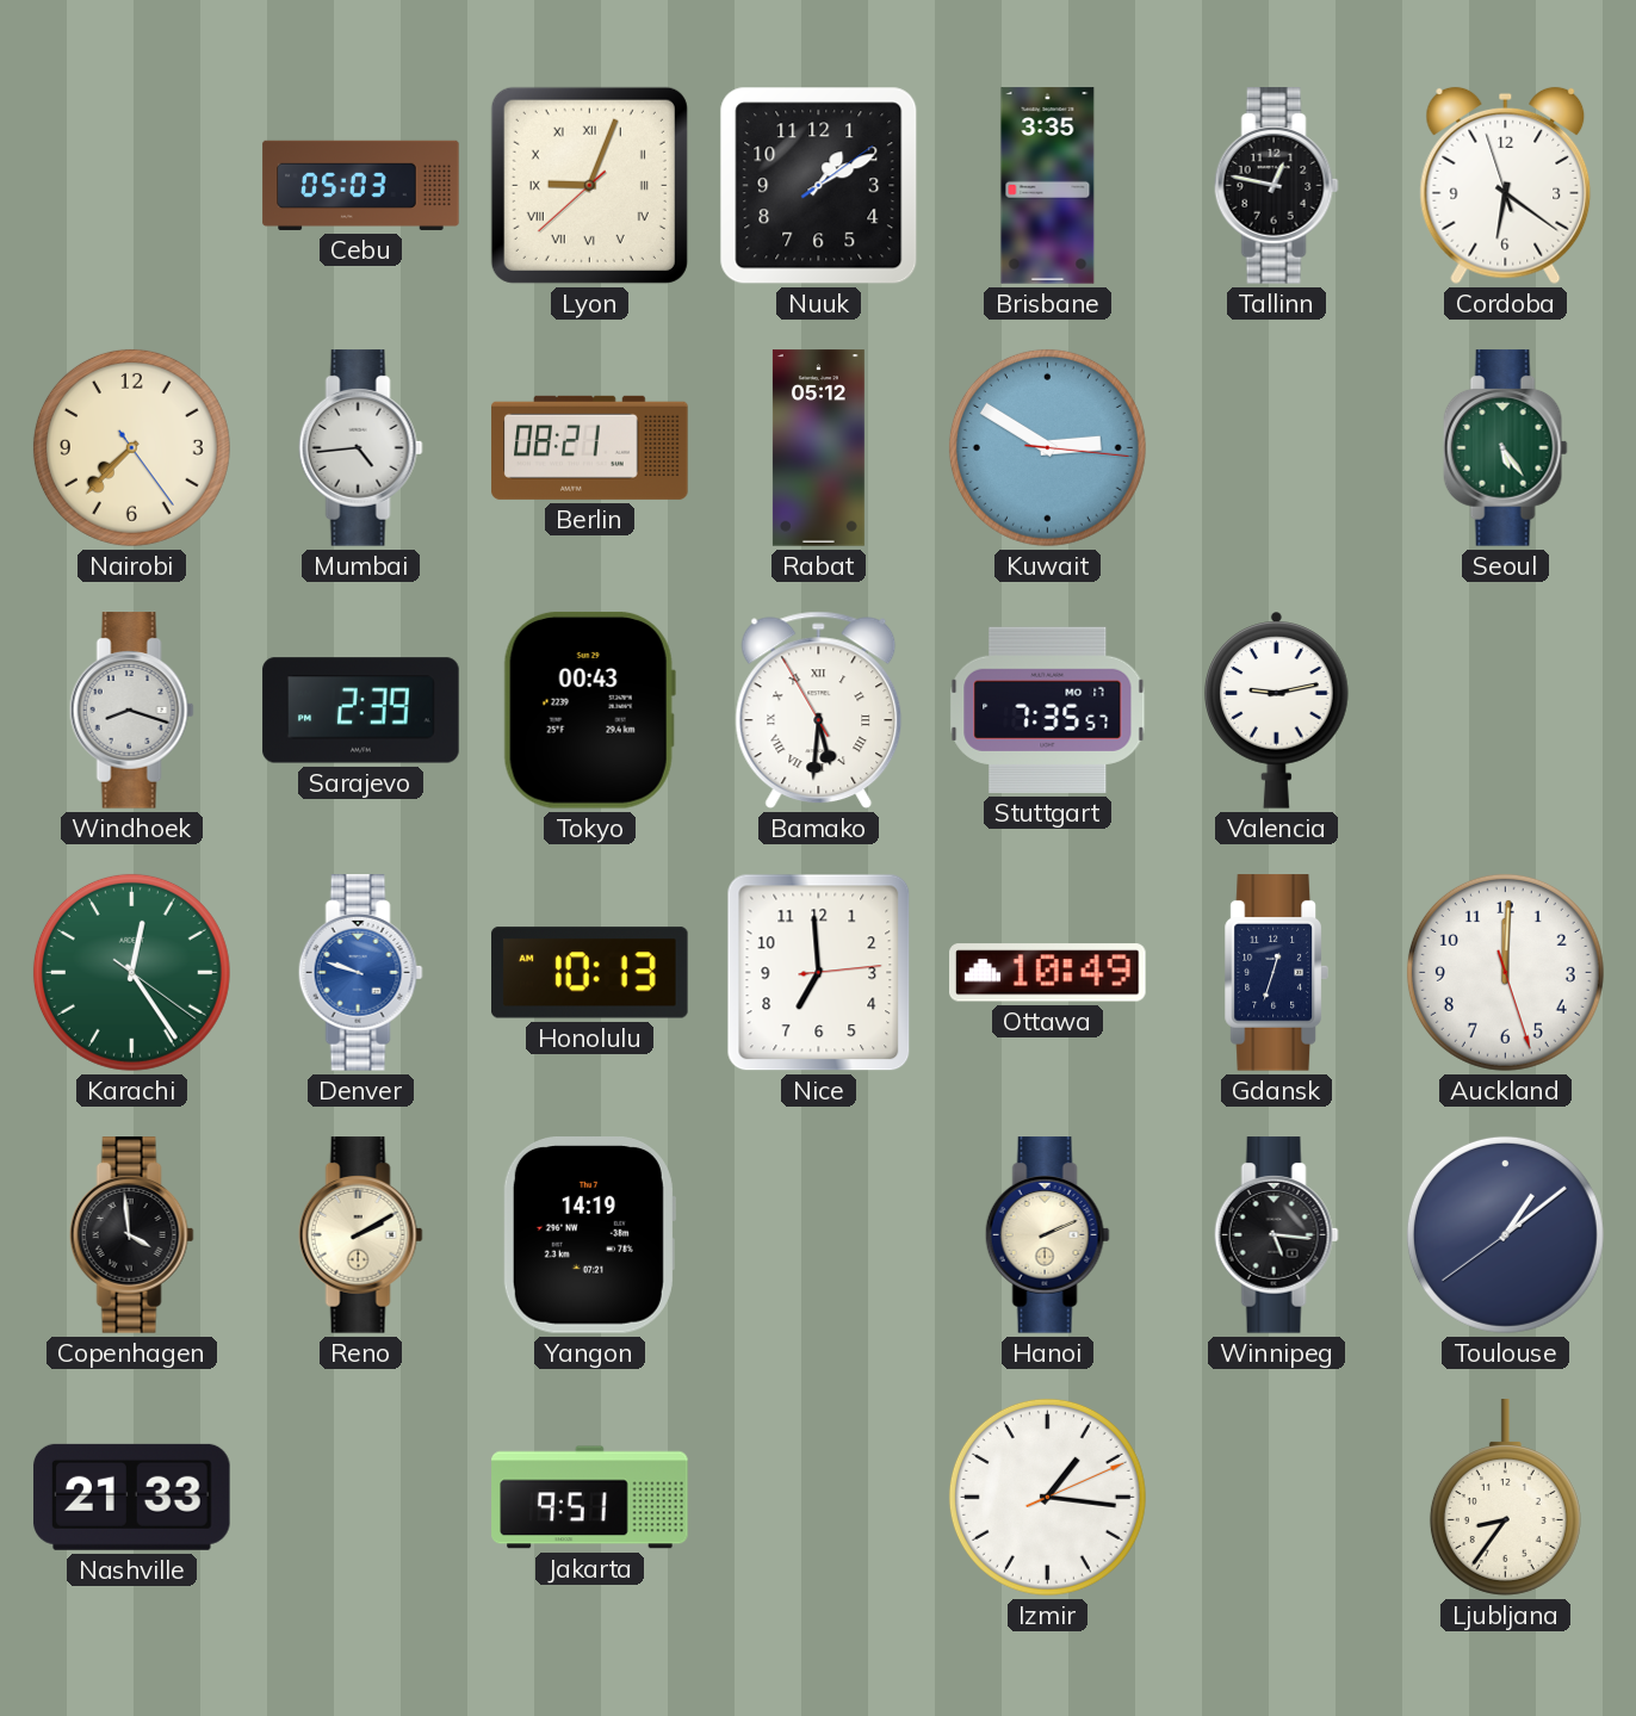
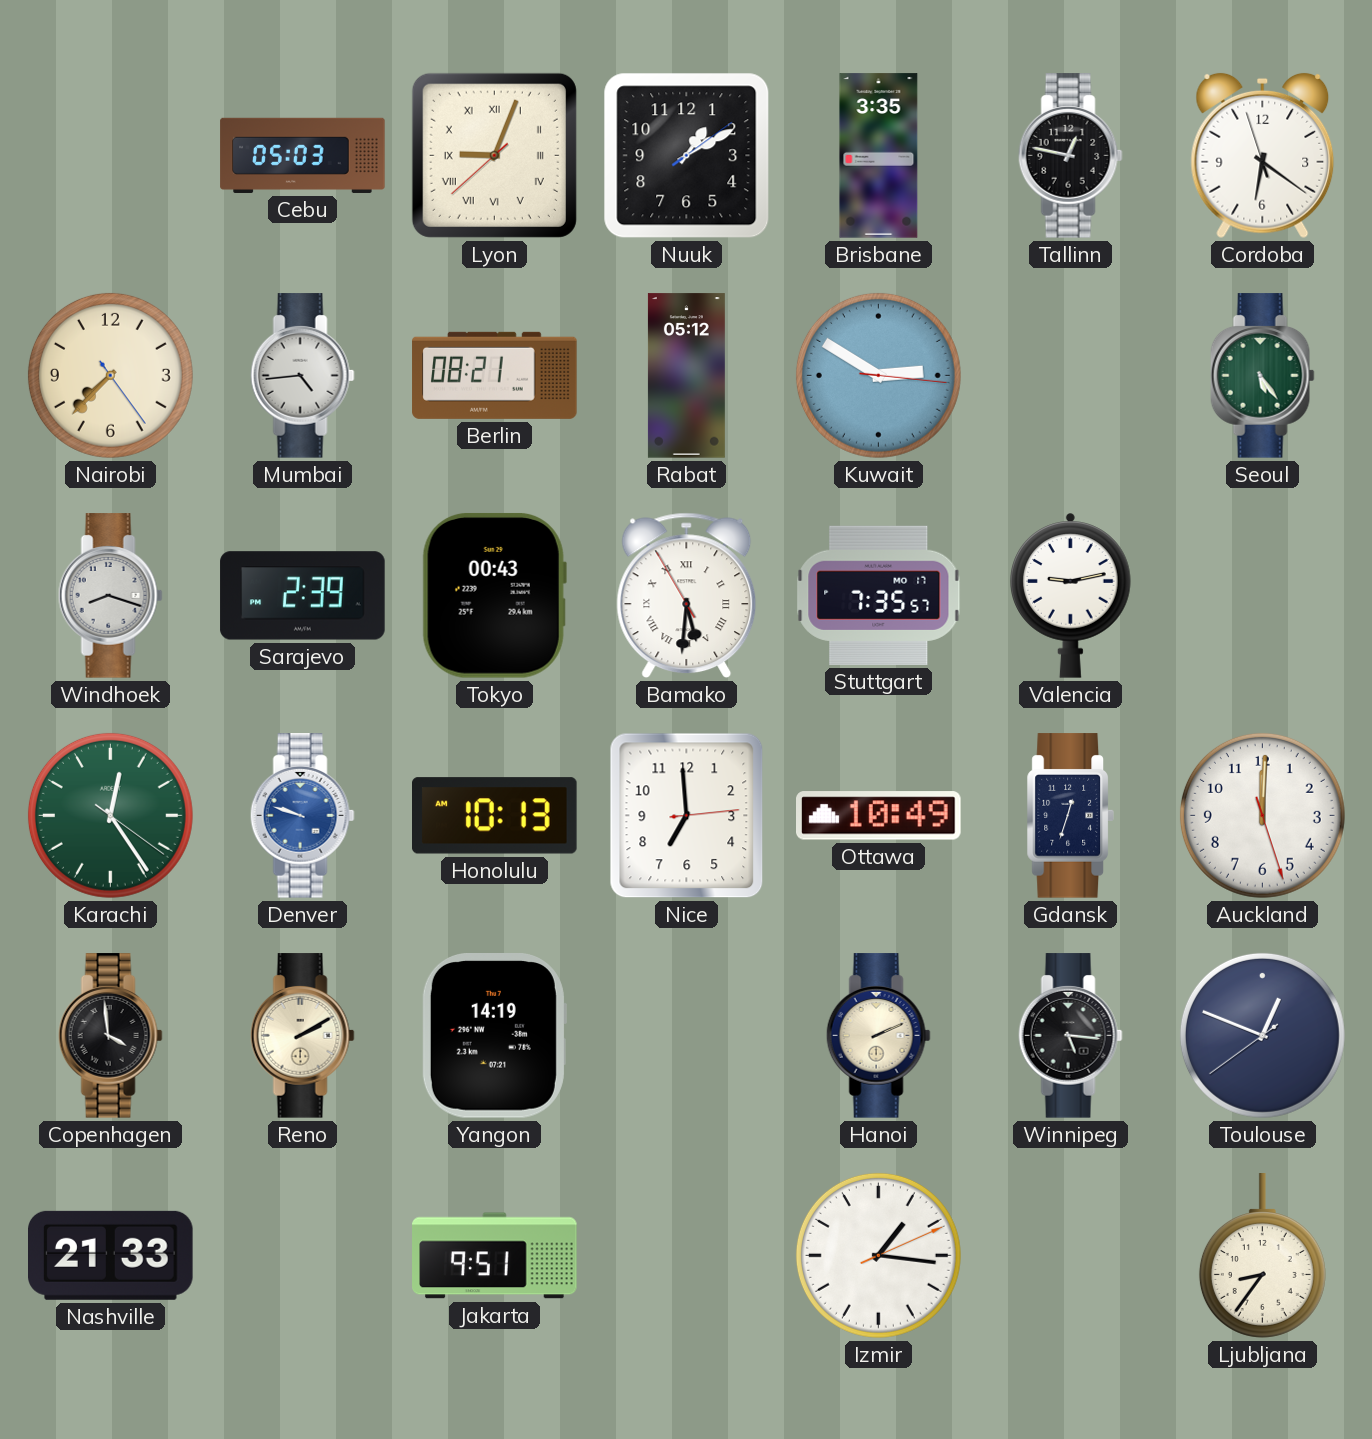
Toulouse: 1:08 -> 12:48 (1262, 1035)
